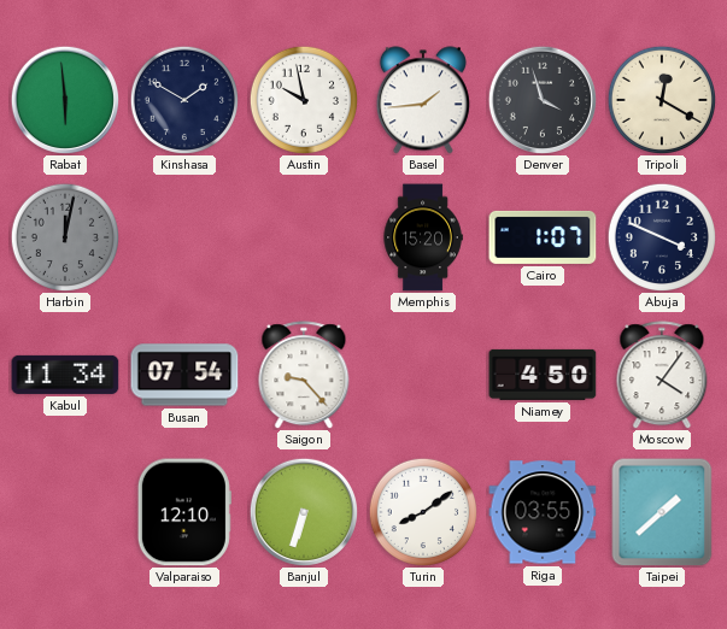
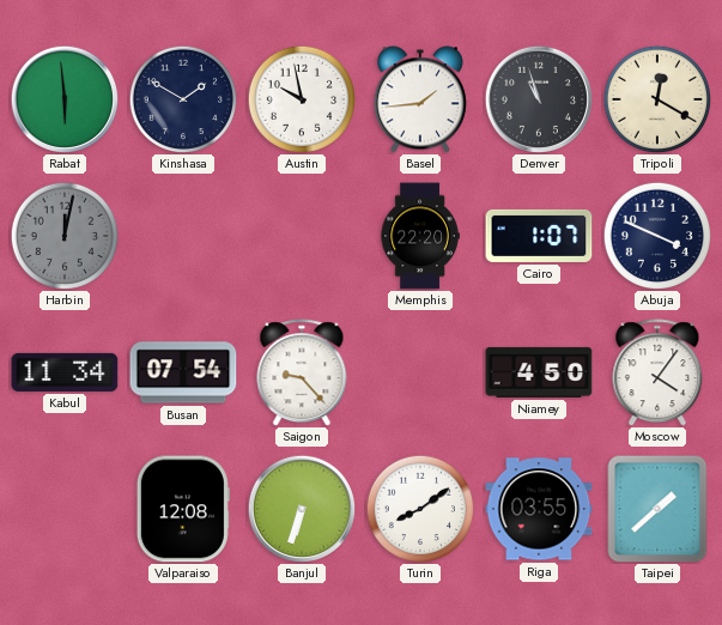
Denver: 3:57 -> 10:57 (538, 98)
Memphis: 15:20 -> 22:20 (420, 236)
Valparaiso: 12:10 -> 12:08 (183, 509)
